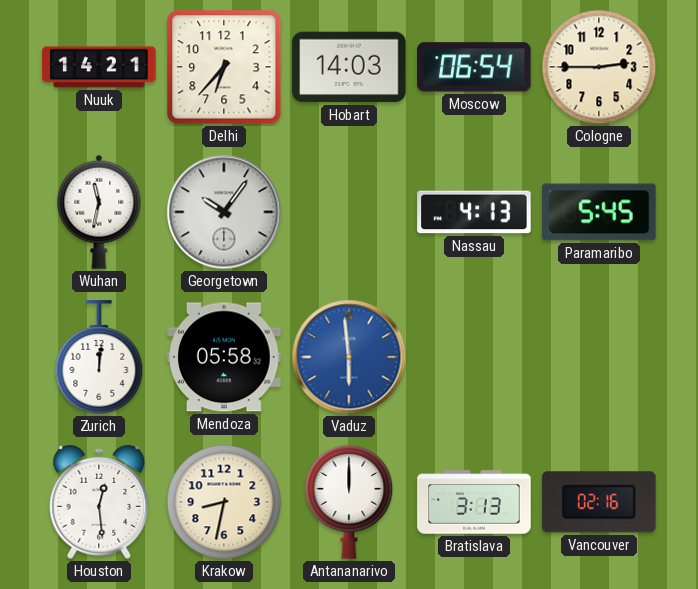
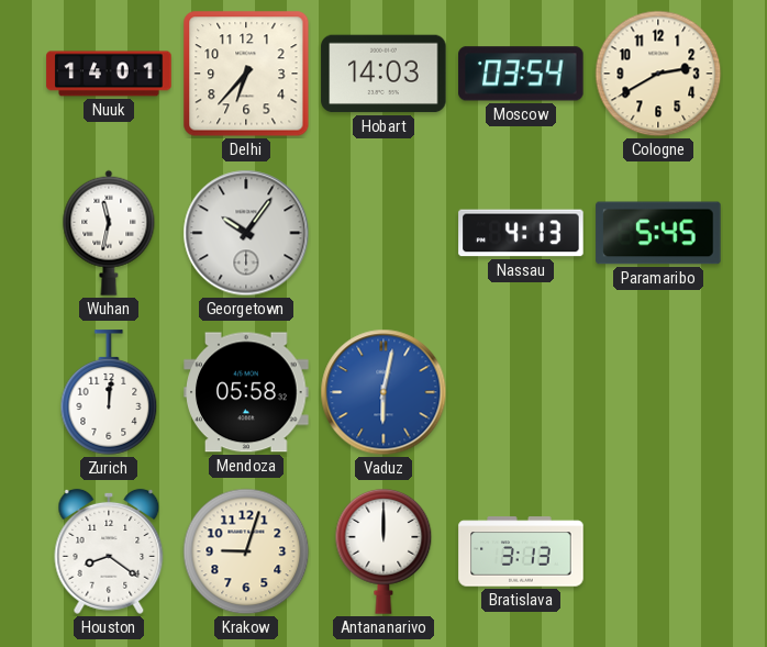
Nuuk: 14:21 -> 14:01 (109, 74)
Moscow: 06:54 -> 03:54 (521, 74)
Cologne: 2:45 -> 2:40 (658, 74)
Vaduz: 5:59 -> 6:02 (383, 392)
Houston: 12:29 -> 8:21 (109, 551)
Krakow: 8:32 -> 9:03 (246, 551)
Vancouver: 02:16 -> none (599, 502)
